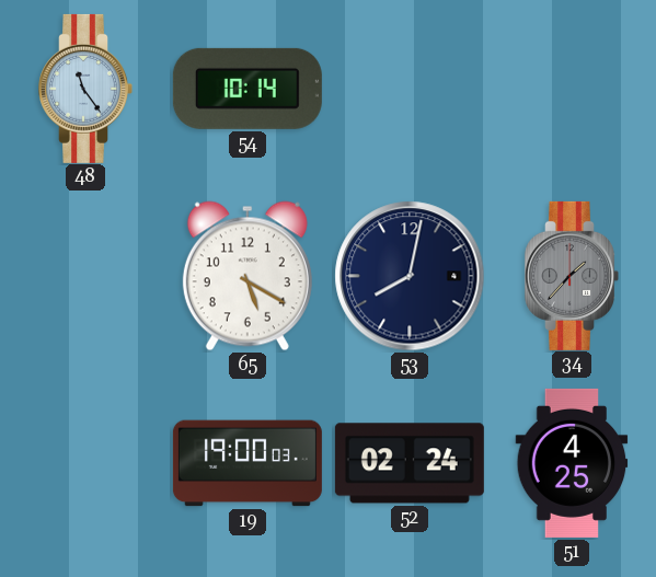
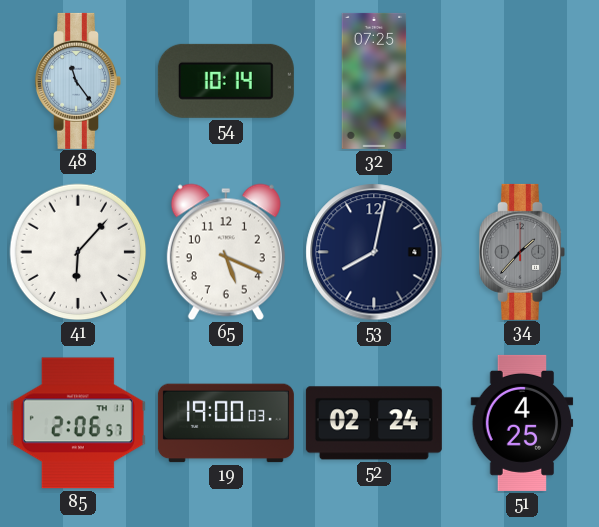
32: none -> 07:25 (374, 81)
41: none -> 6:07 (78, 252)
65: 5:20 -> 5:19 (226, 252)
85: none -> 2:06 (78, 423)
